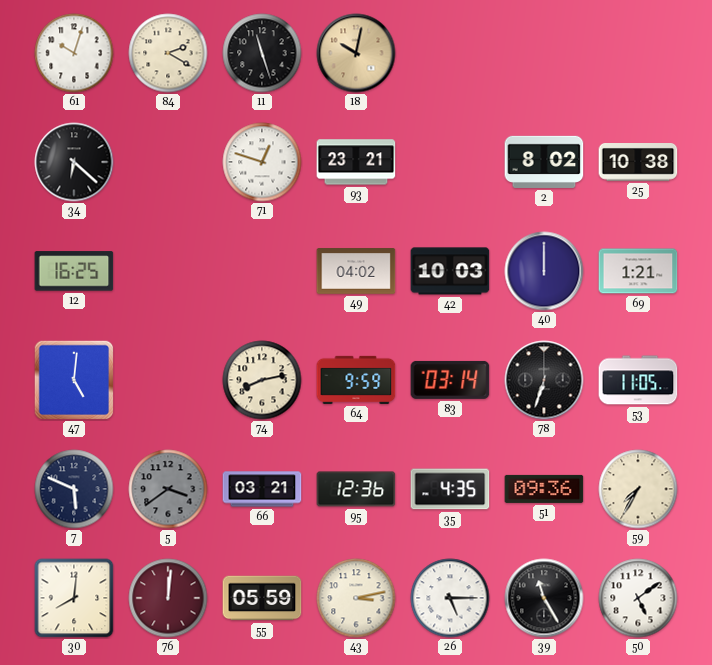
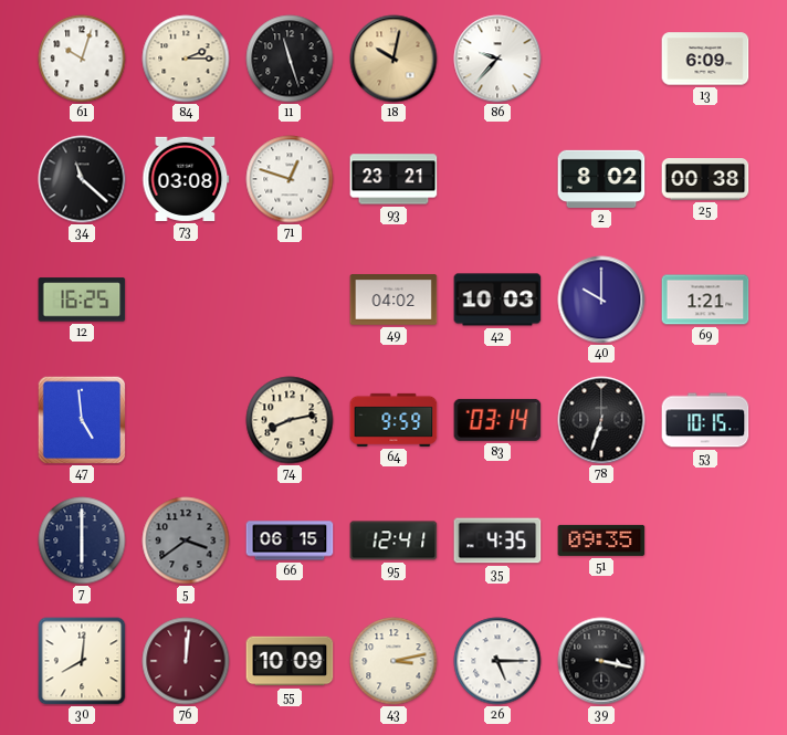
84: 2:20 -> 2:15 (186, 59)
86: none -> 9:37 (497, 59)
13: none -> 6:09 (705, 59)
34: 6:22 -> 11:22 (82, 179)
73: none -> 03:08 (186, 179)
25: 10:38 -> 00:38 (705, 180)
40: 12:00 -> 10:00 (601, 300)
47: 5:01 -> 4:59 (82, 420)
53: 11:05 -> 10:15 (705, 420)
7: 5:49 -> 6:00 (82, 540)
66: 03:21 -> 06:15 (290, 540)
95: 12:36 -> 12:41 (393, 540)
51: 09:36 -> 09:35 (601, 540)
59: 7:35 -> none (638, 489)
55: 05:59 -> 10:09 (290, 661)
39: 11:25 -> 3:17 (601, 661)
50: 5:09 -> none (638, 598)
